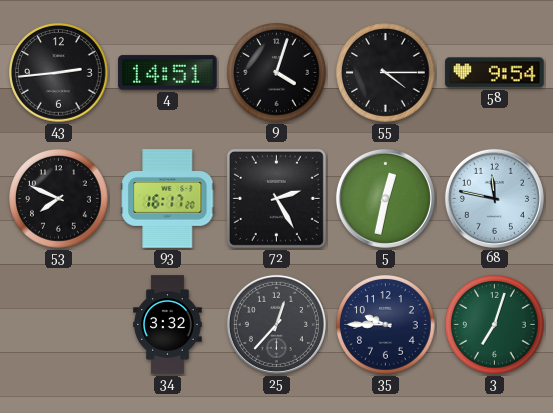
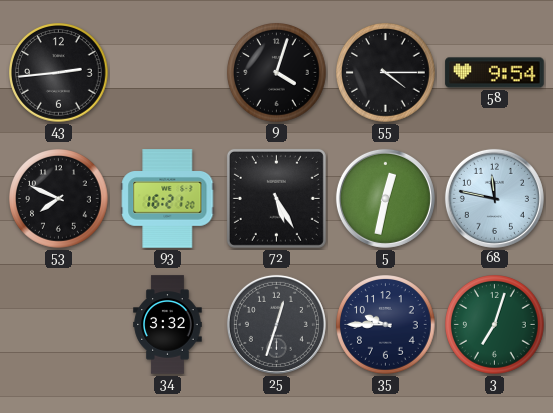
4: 14:51 -> none (168, 73)
93: 16:17 -> 16:21 (168, 199)
72: 2:25 -> 5:25 (276, 198)
25: 12:37 -> 12:33 (276, 324)
